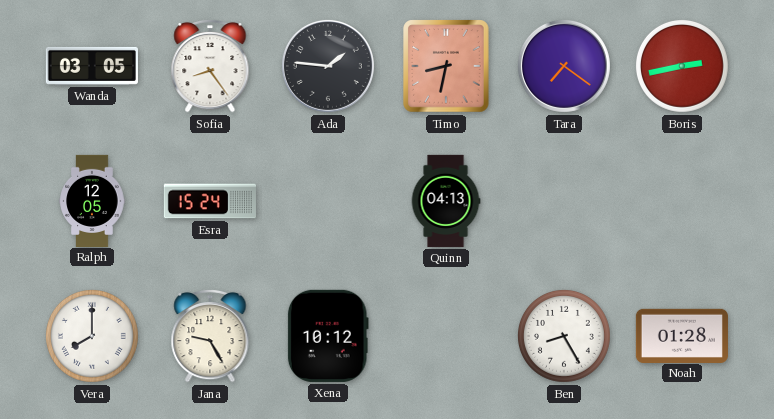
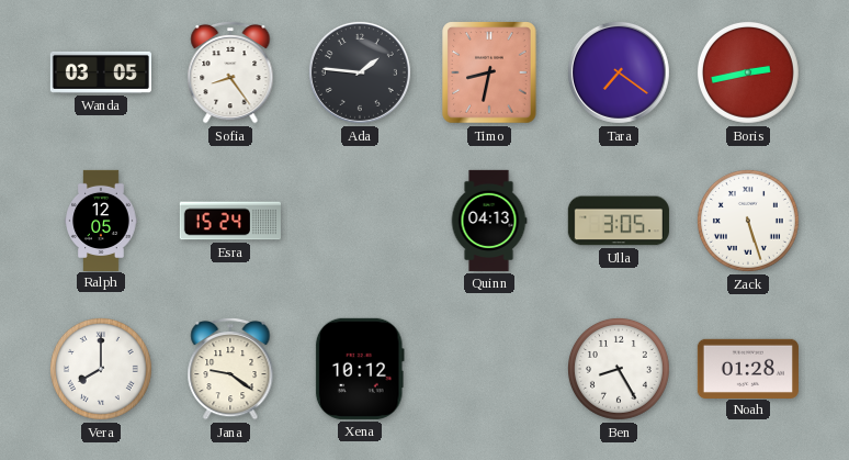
Ulla: none -> 3:05 (619, 221)
Zack: none -> 5:27 (748, 221)
Jana: 9:25 -> 9:21 (230, 369)
